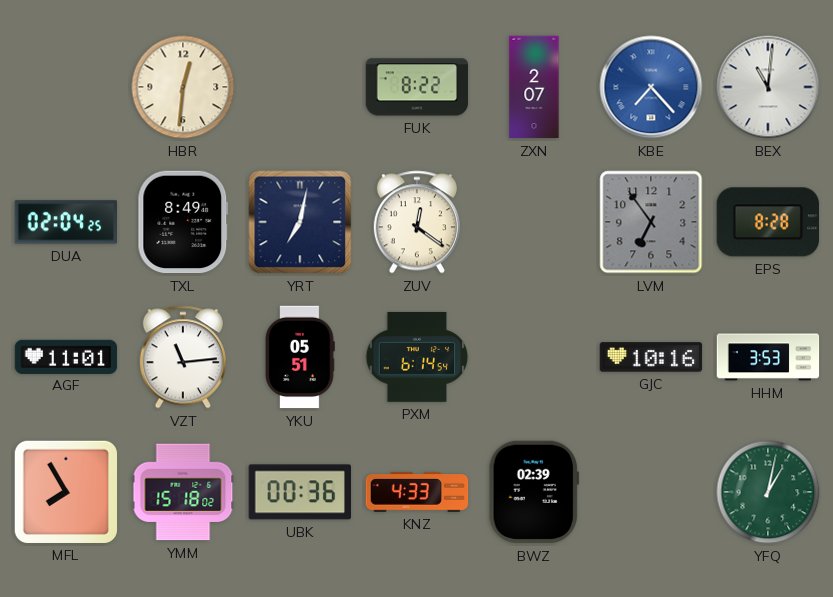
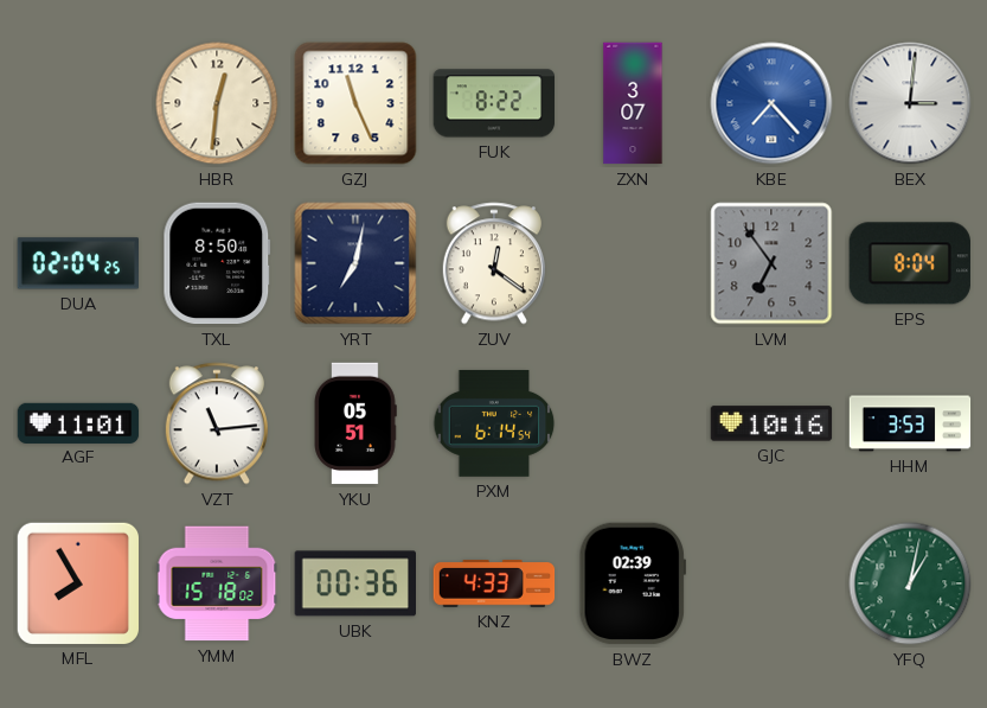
GZJ: none -> 11:26 (355, 103)
ZXN: 2:07 -> 3:07 (633, 103)
BEX: 11:01 -> 3:01 (910, 103)
TXL: 8:49 -> 8:50 (217, 263)
EPS: 8:28 -> 8:04 (910, 263)
